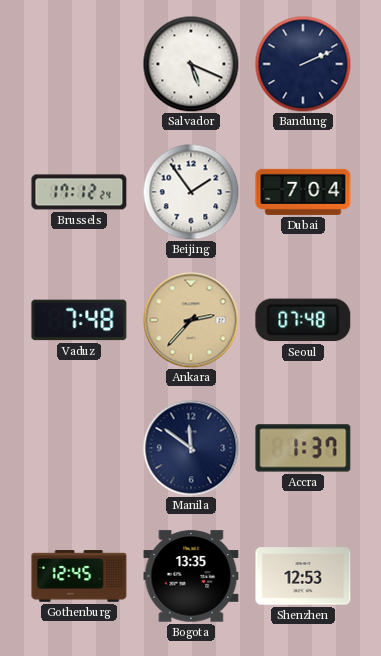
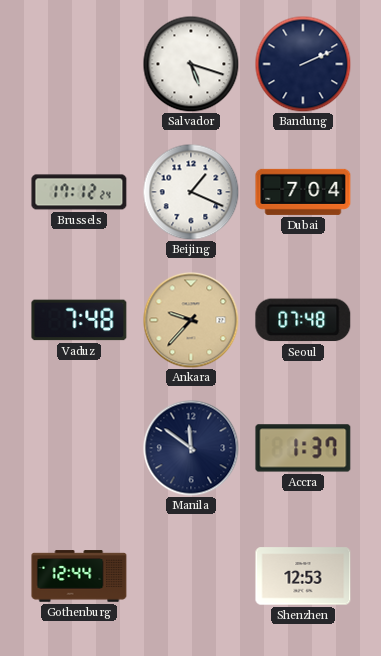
Salvador: 5:19 -> 5:18 (191, 64)
Beijing: 1:54 -> 1:19 (191, 192)
Ankara: 2:37 -> 9:37 (191, 320)
Gothenburg: 12:45 -> 12:44 (79, 576)
Bogota: 13:35 -> none (191, 576)
